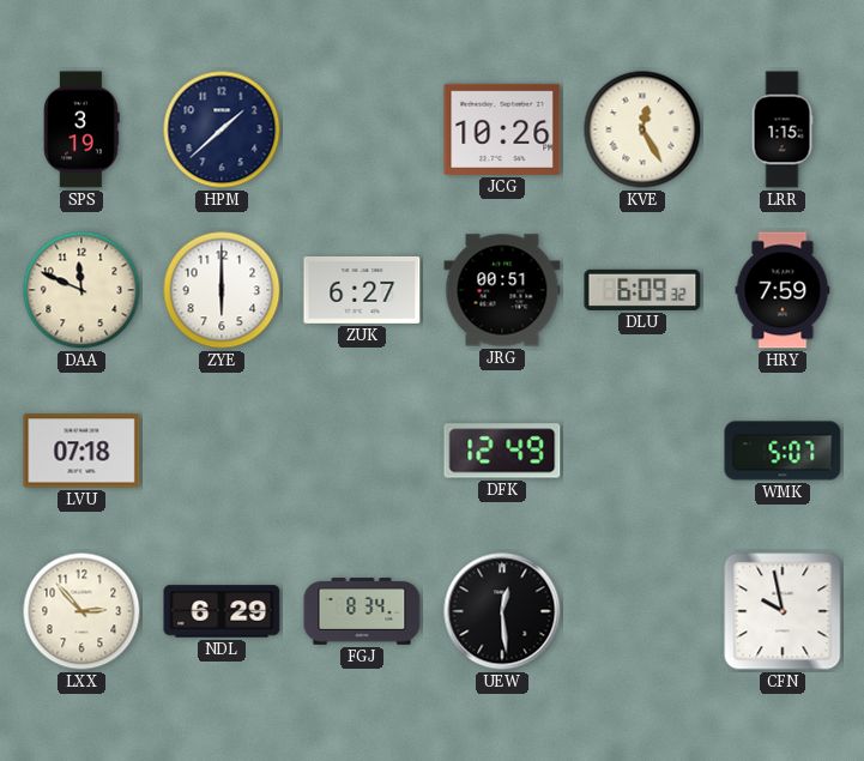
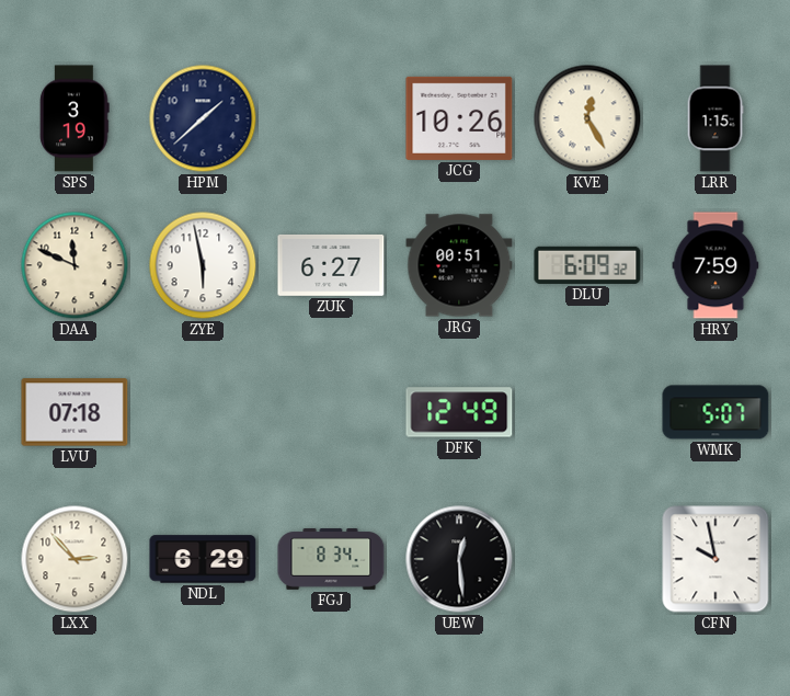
ZYE: 6:00 -> 5:58 (203, 265)
